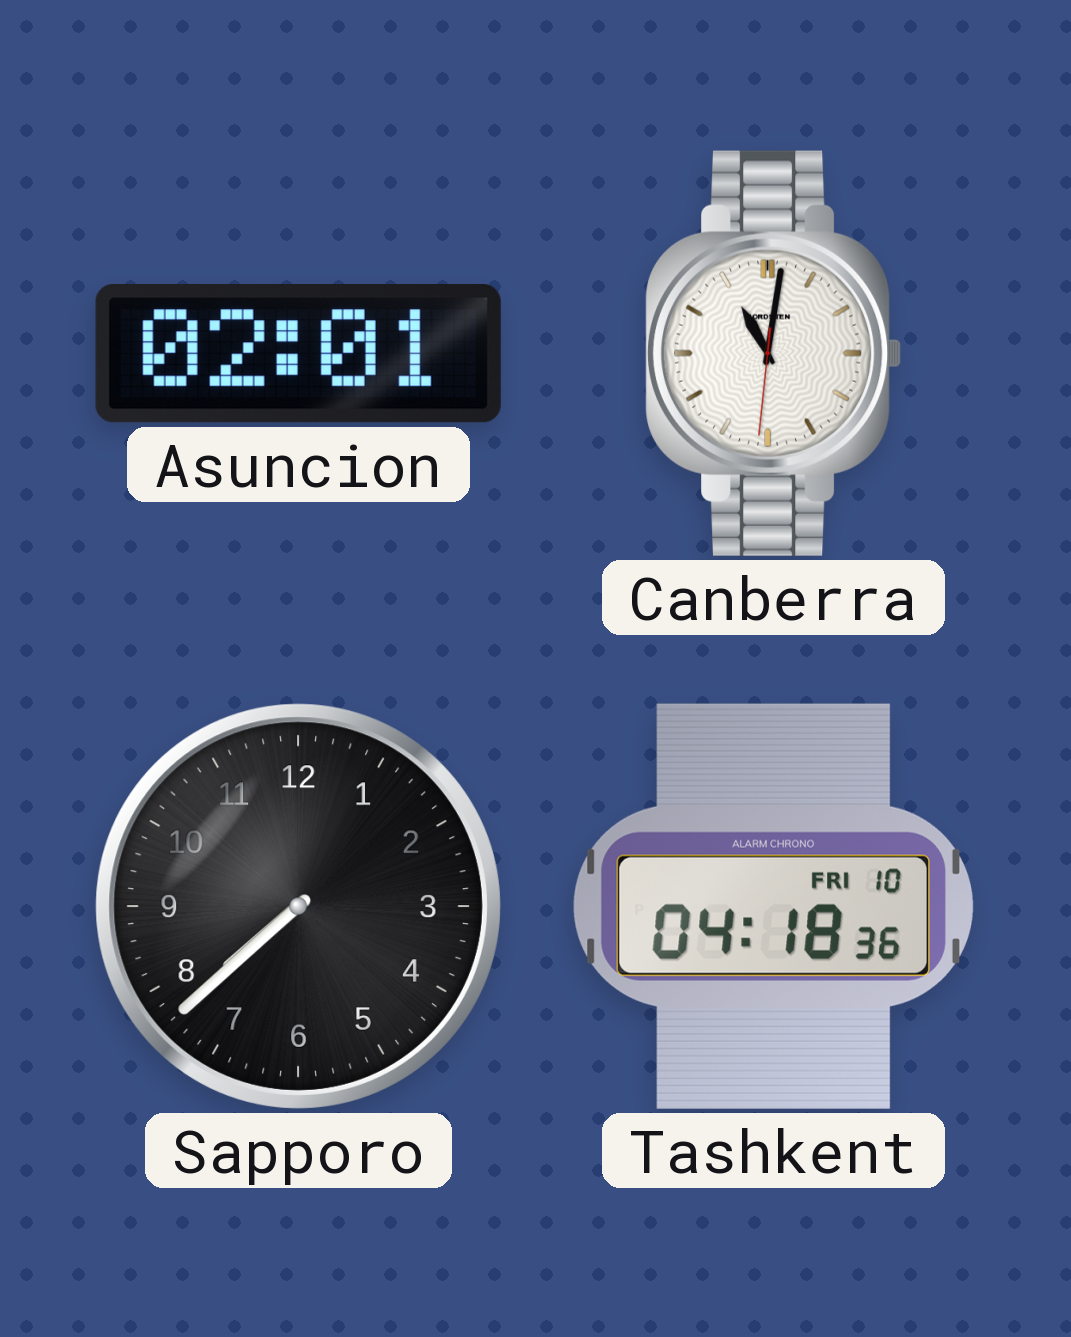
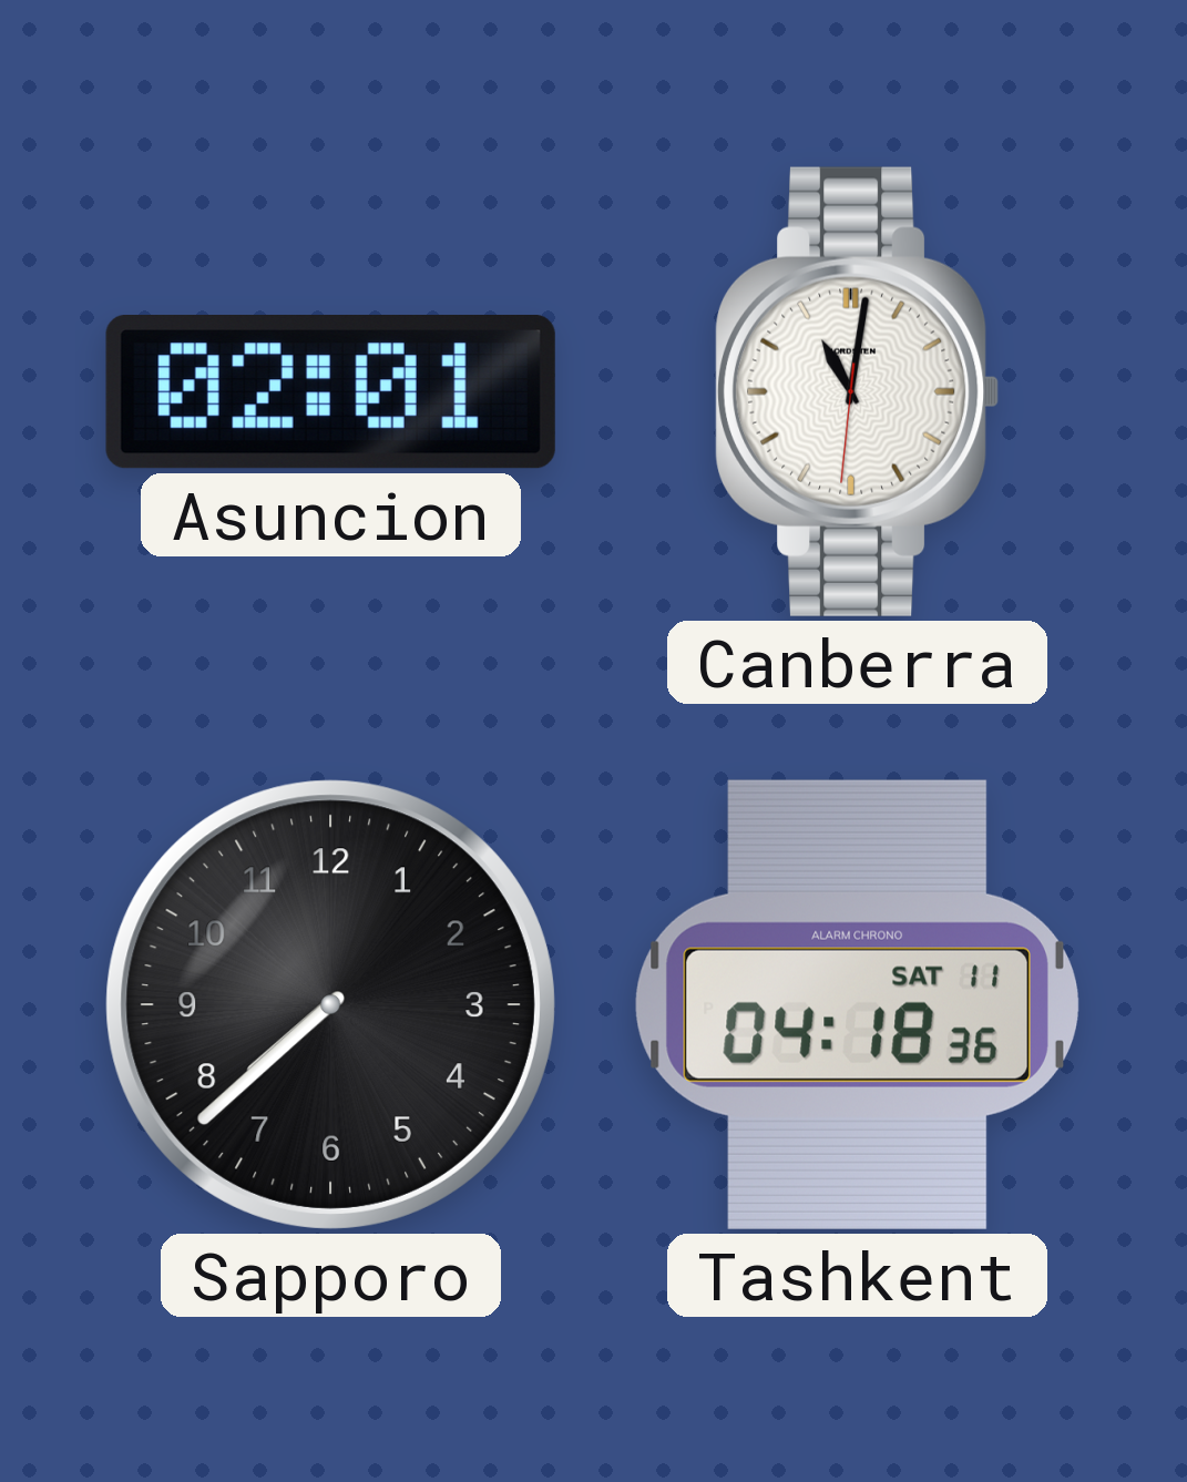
Tashkent date: FRI 10 -> SAT 11 (857, 1004)
